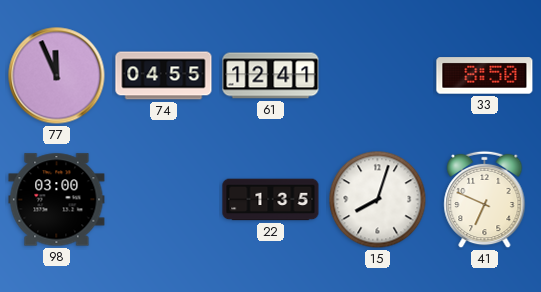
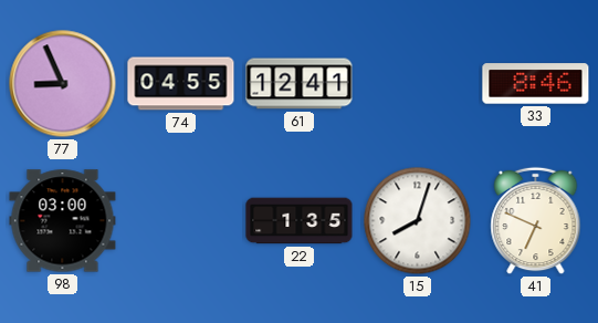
77: 11:56 -> 8:56 (63, 84)
33: 8:50 -> 8:46 (536, 84)
